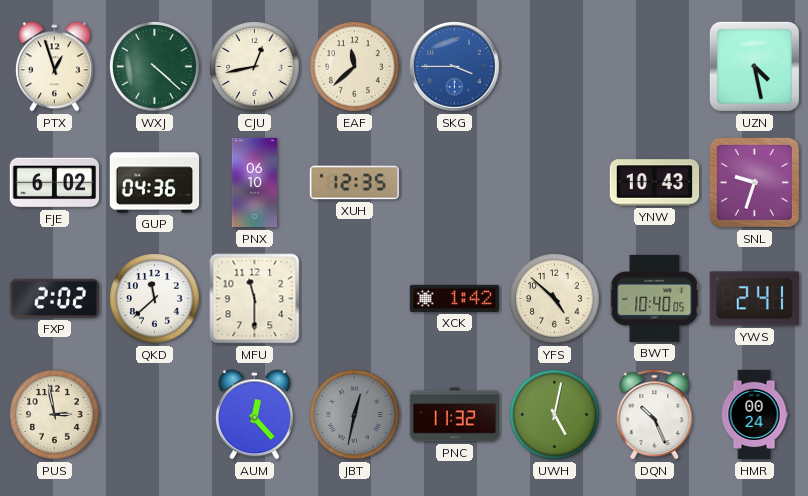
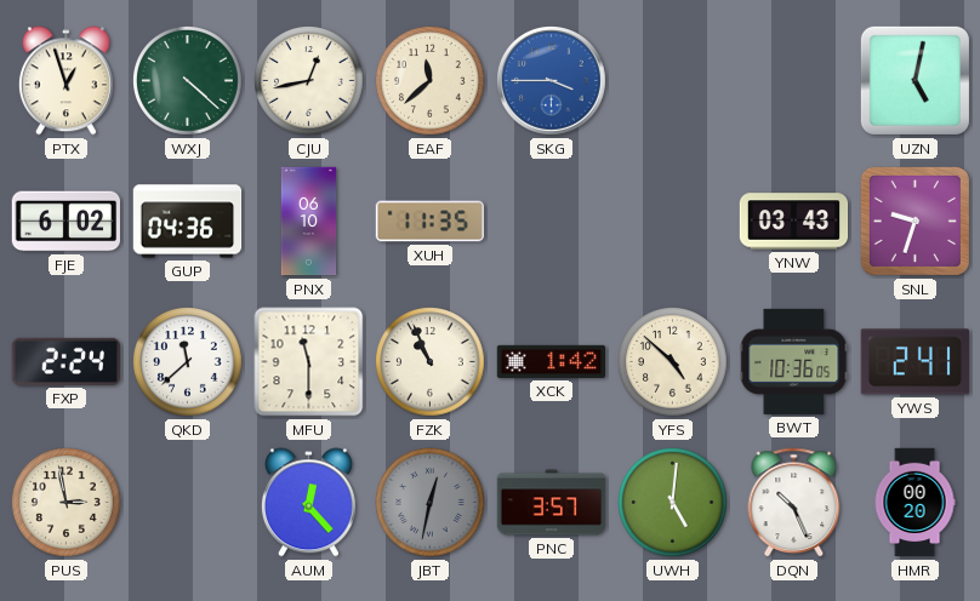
UZN: 4:28 -> 5:02 (915, 80)
XUH: 12:35 -> 11:35 (431, 222)
YNW: 10:43 -> 03:43 (794, 222)
FXP: 2:02 -> 2:24 (65, 361)
FZK: none -> 10:56 (431, 362)
BWT: 10:40 -> 10:36 (794, 361)
PNC: 11:32 -> 3:57 (552, 503)
UWH: 5:02 -> 5:01 (673, 503)
HMR: 00:24 -> 00:20 (915, 503)
